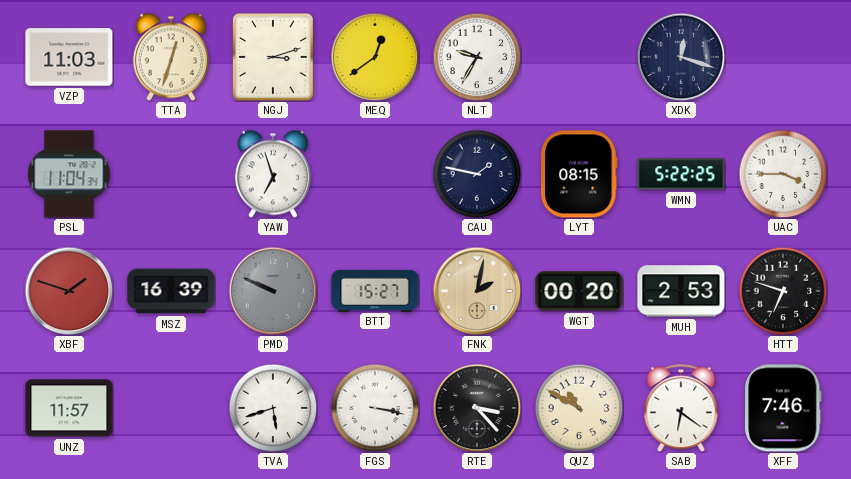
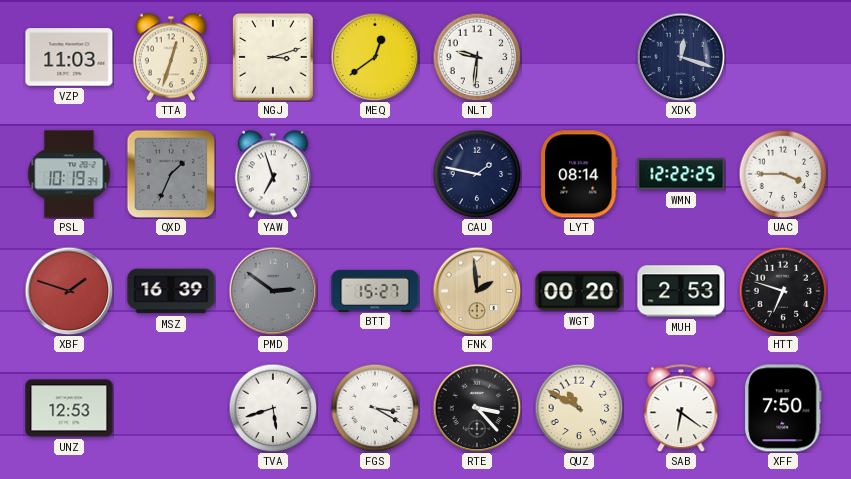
NLT: 9:35 -> 9:31 (477, 57)
PSL: 11:04 -> 10:19 (69, 174)
QXD: none -> 1:34 (170, 173)
LYT: 08:15 -> 08:14 (579, 174)
WMN: 5:22 -> 12:22 (681, 174)
PMD: 9:49 -> 2:51 (273, 291)
FNK: 2:02 -> 1:59 (477, 291)
UNZ: 11:57 -> 12:53 (69, 408)
FGS: 3:17 -> 3:20 (375, 408)
XFF: 7:46 -> 7:50 (784, 408)
